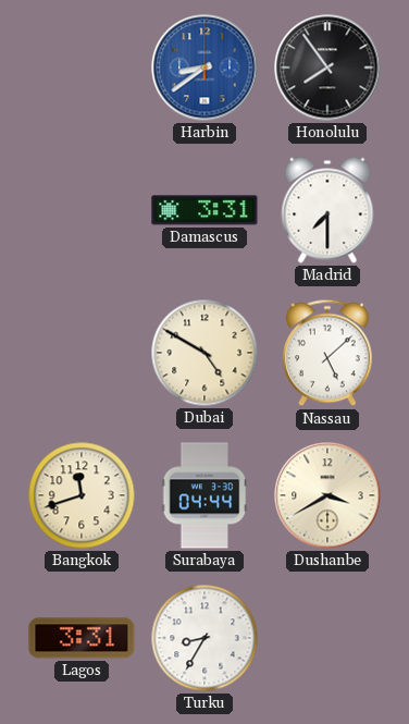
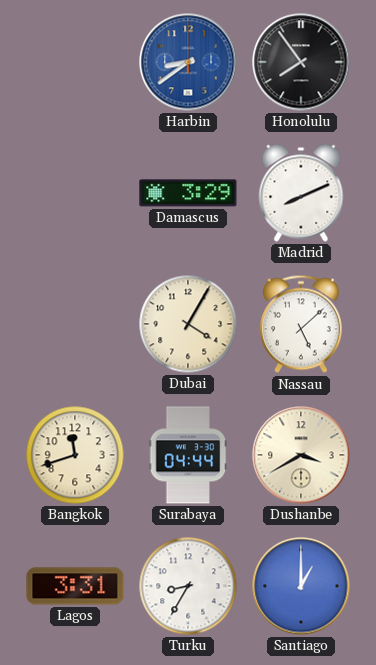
Damascus: 3:31 -> 3:29 (188, 193)
Madrid: 7:30 -> 8:11 (301, 193)
Dubai: 4:50 -> 4:05 (188, 324)
Santiago: none -> 1:00 (301, 586)
